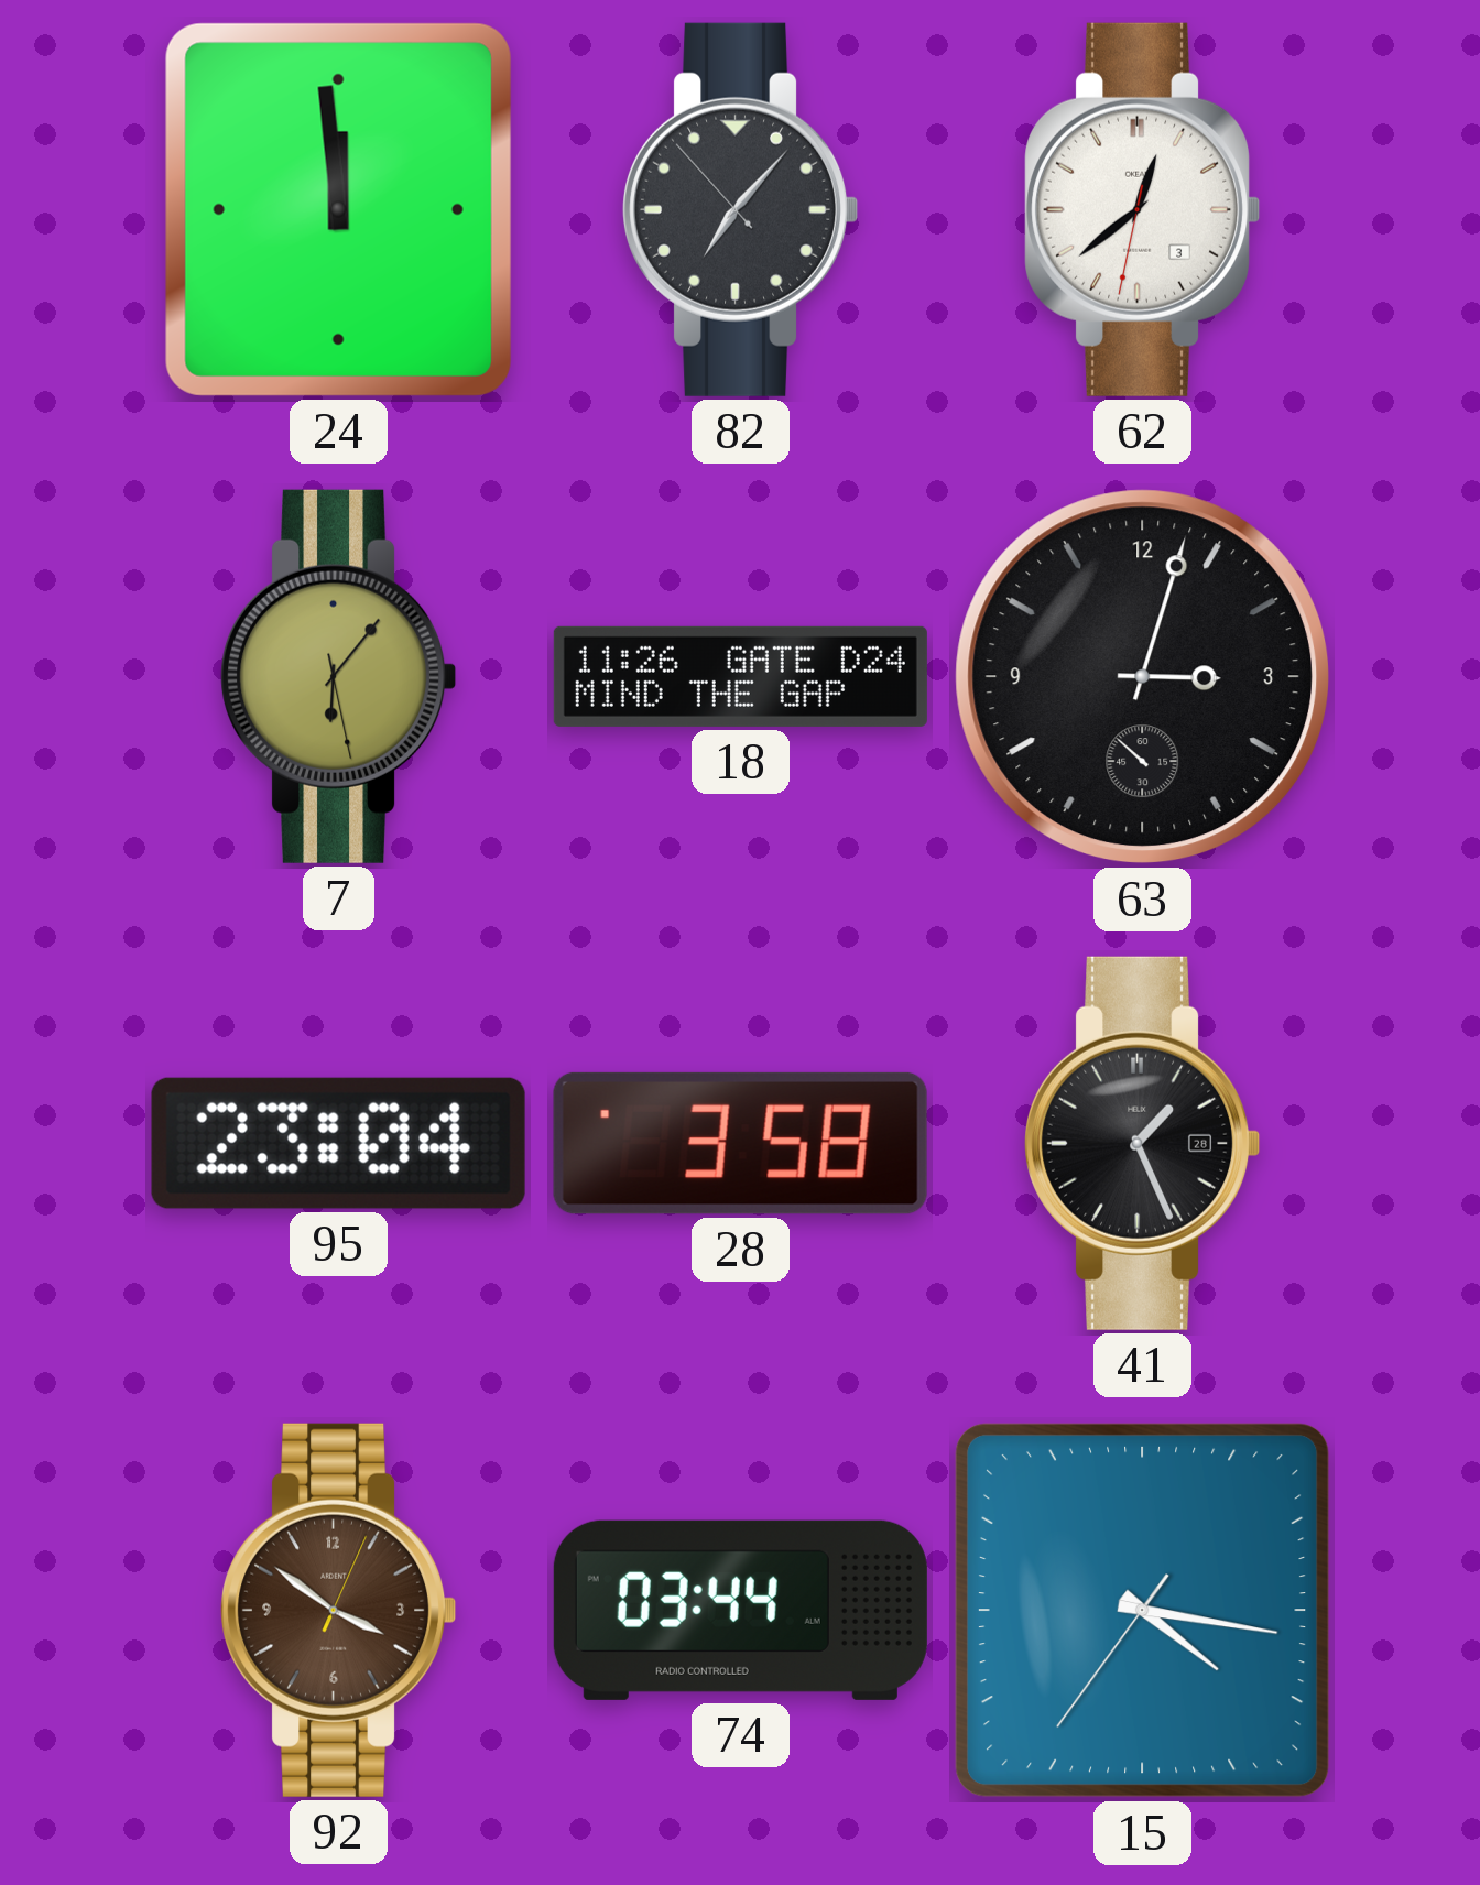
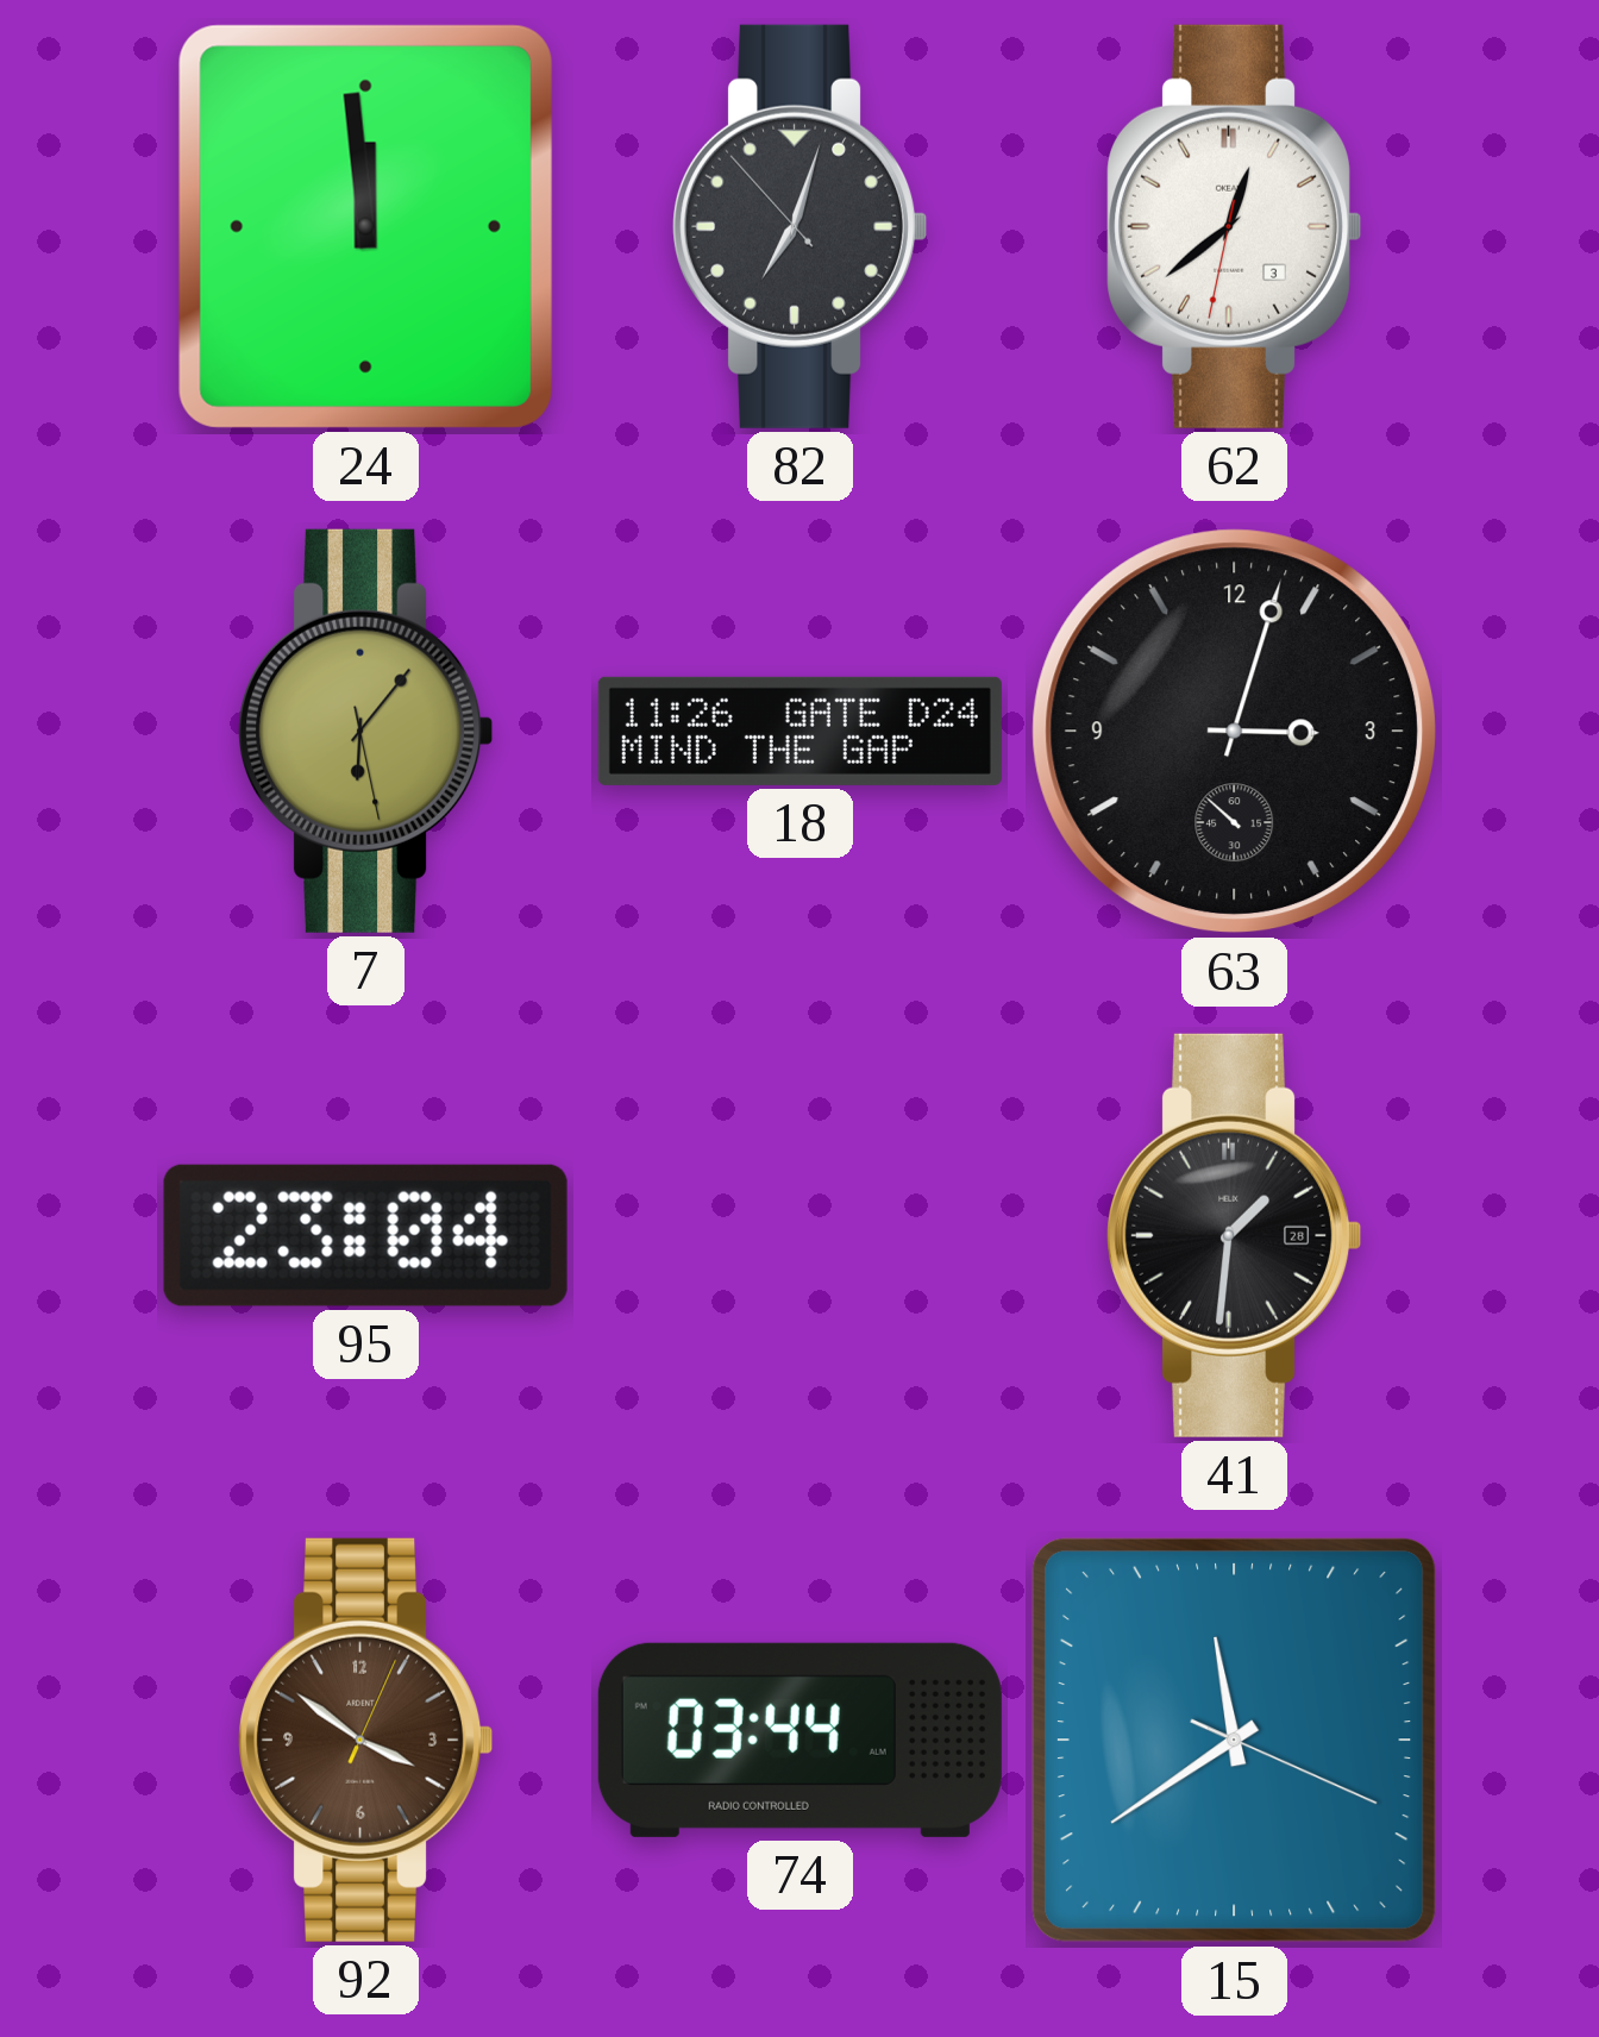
82: 7:06 -> 7:02 (801, 226)
28: 3:58 -> none (740, 1143)
41: 1:26 -> 1:31 (1235, 1235)
15: 4:16 -> 11:39 (1234, 1740)
